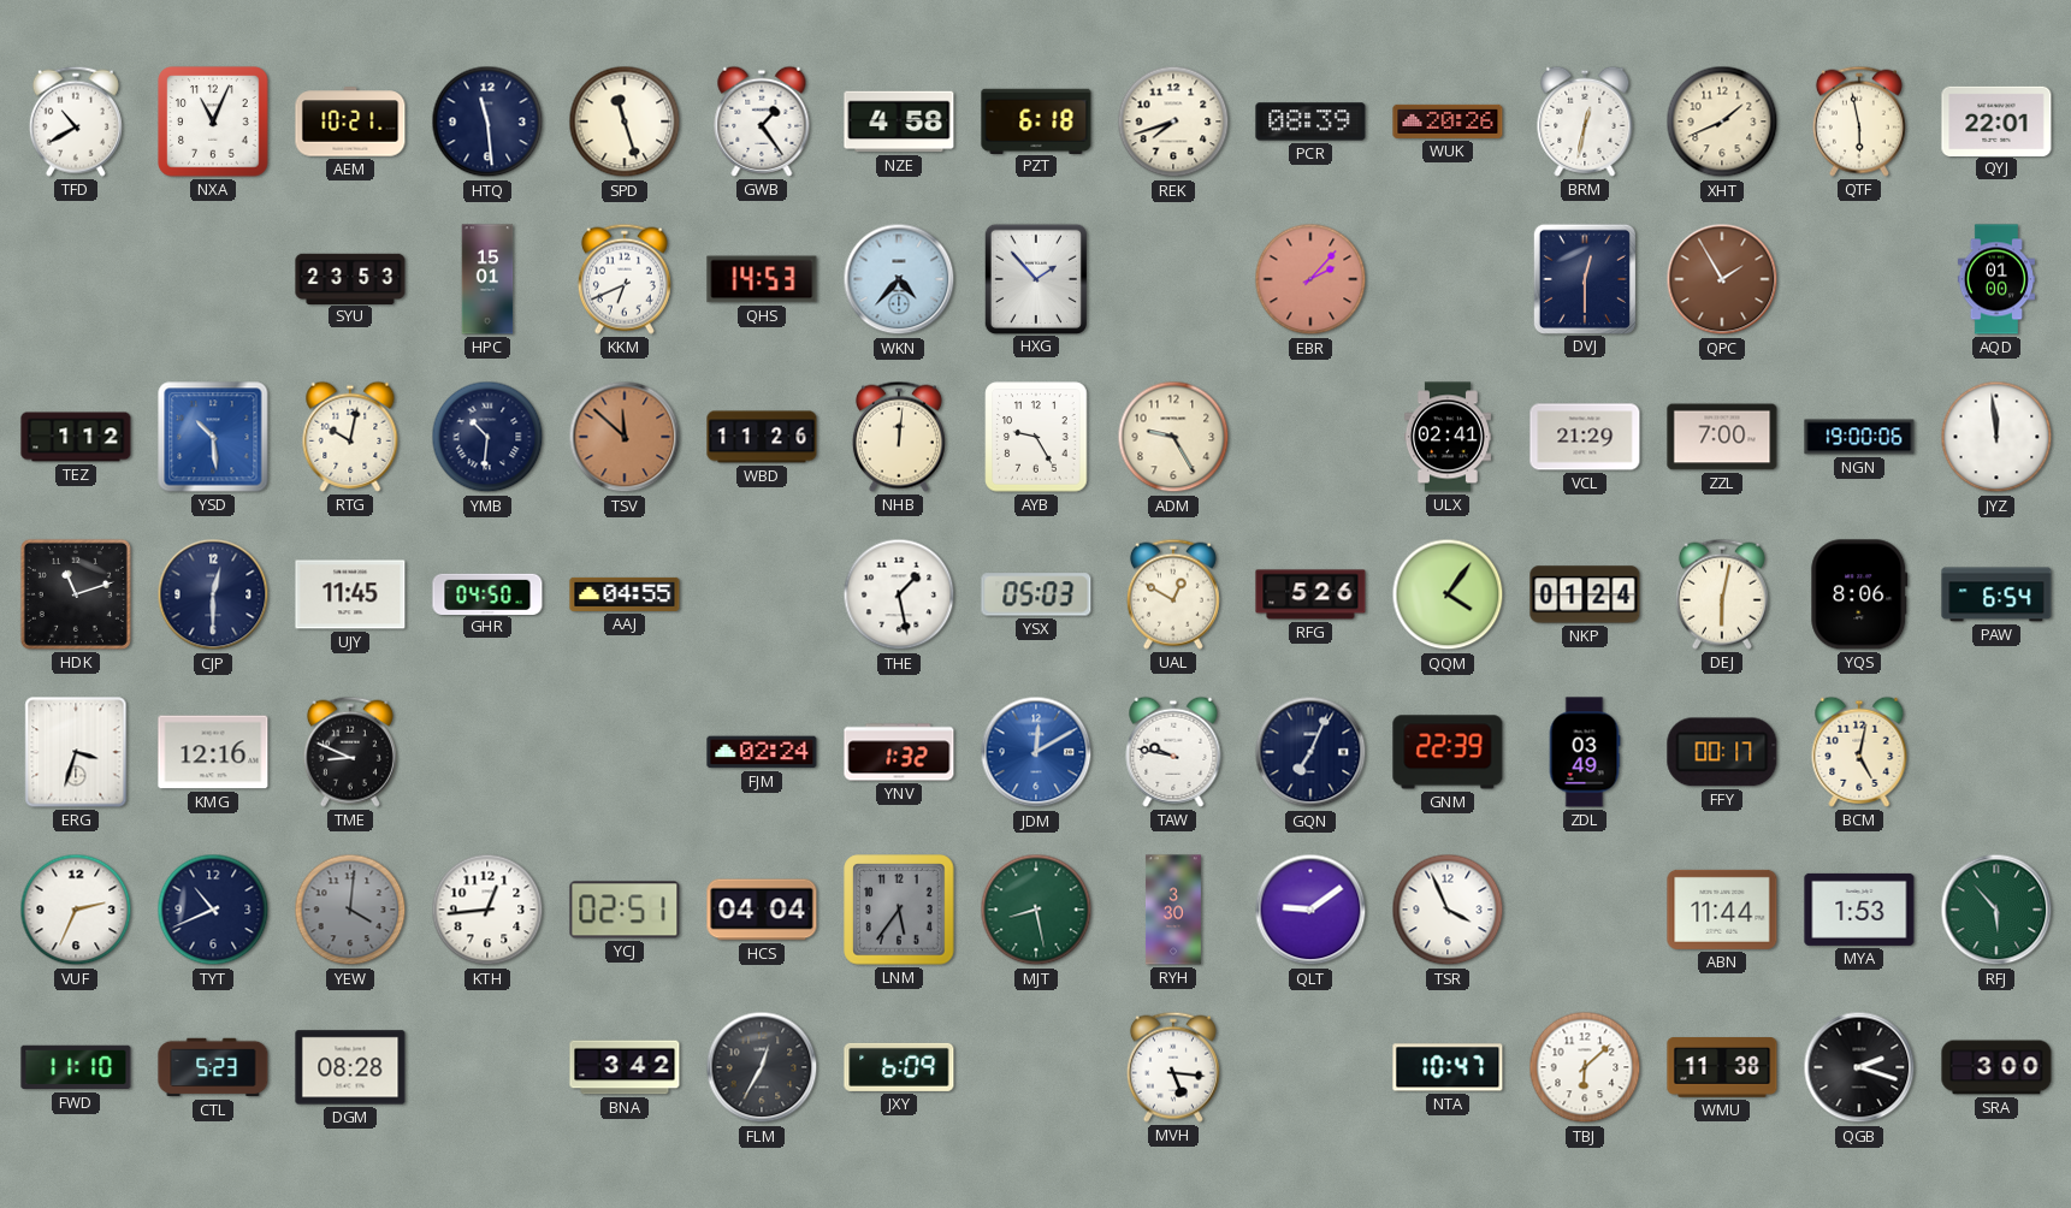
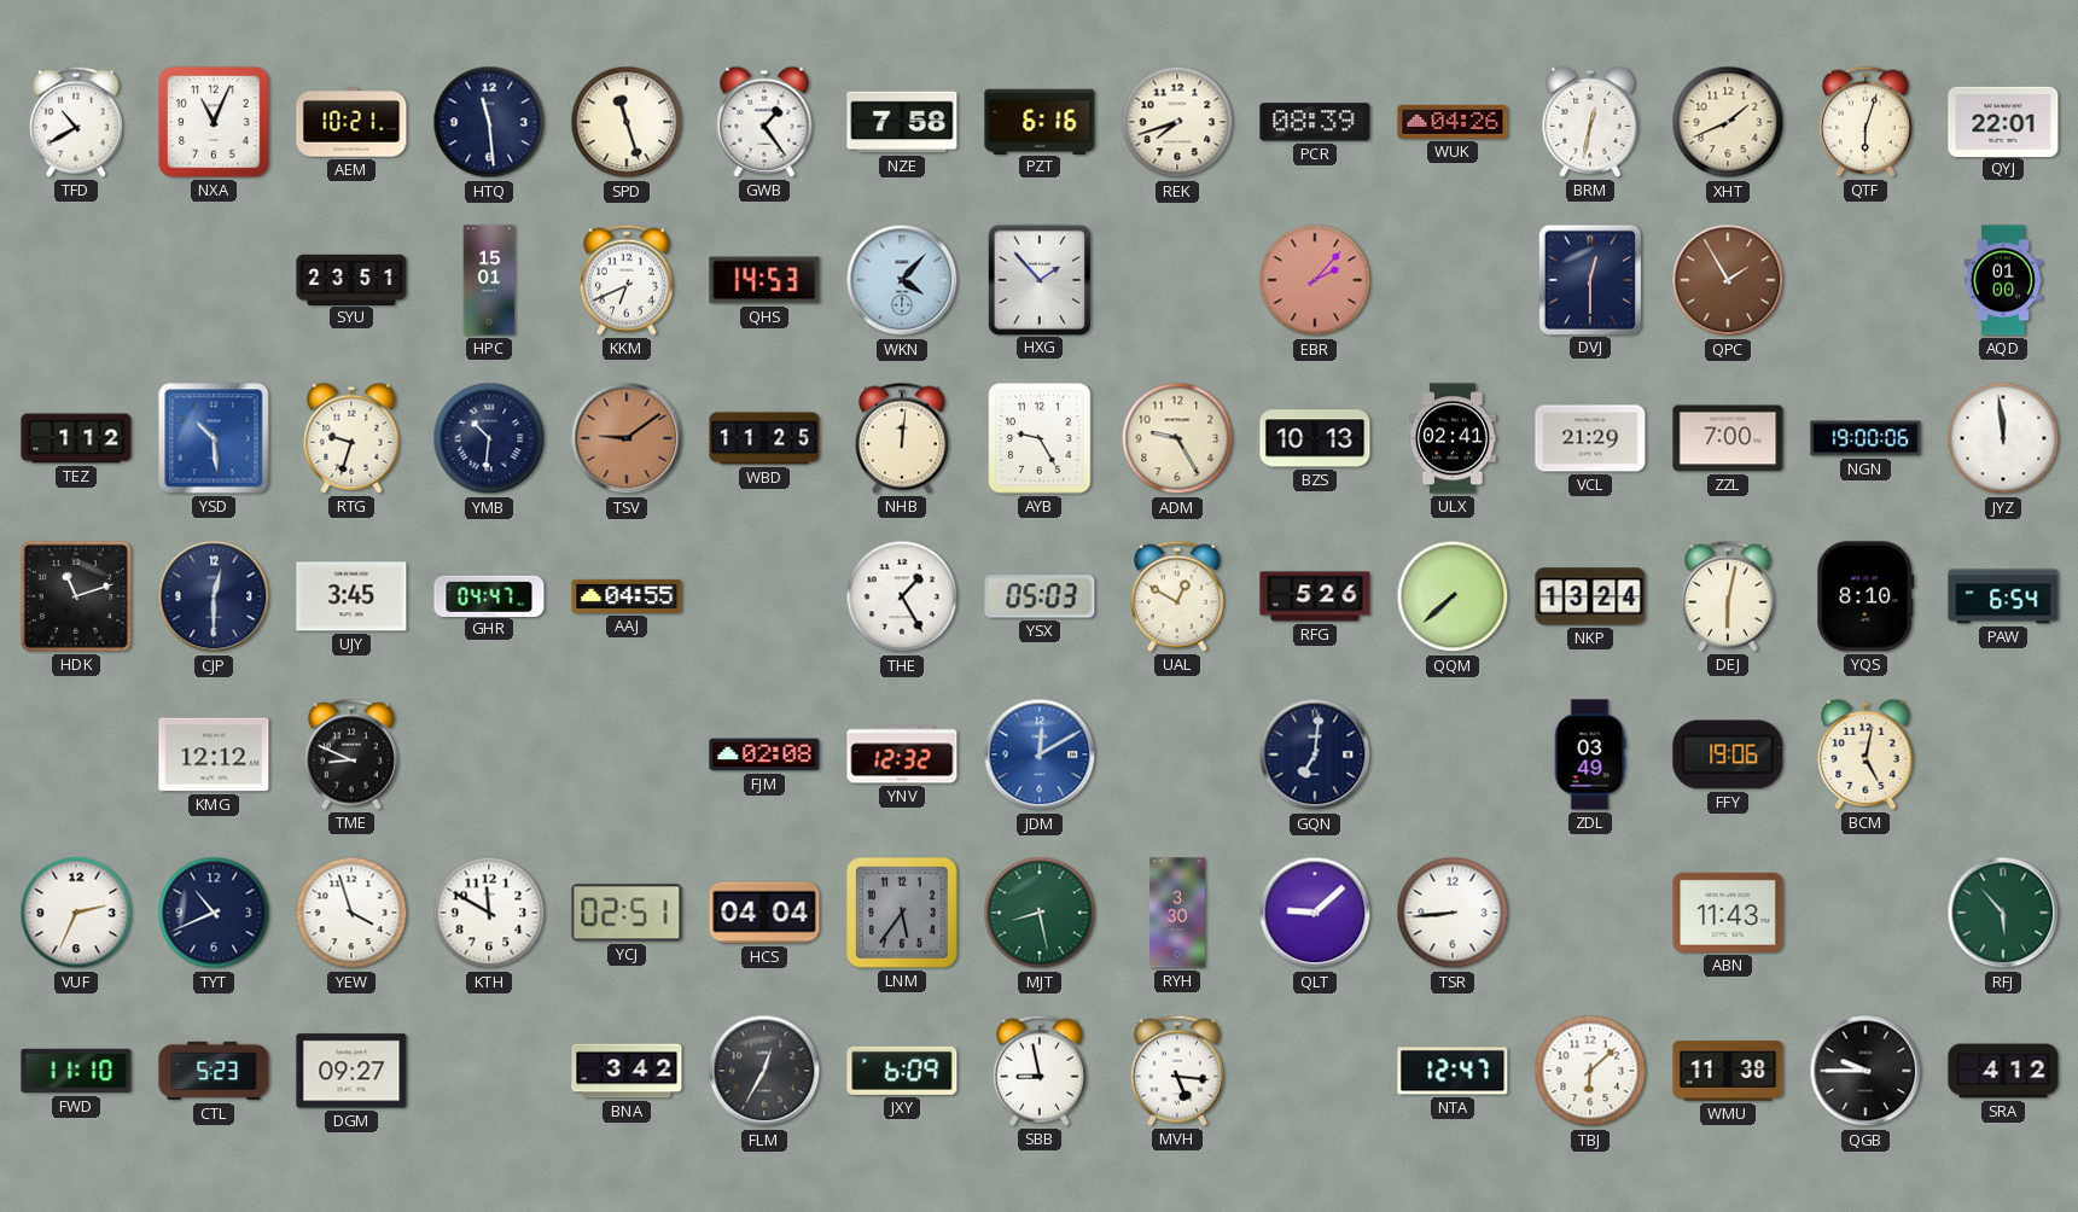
NZE: 4:58 -> 7:58 (902, 122)
PZT: 6:18 -> 6:16 (1040, 121)
WUK: 20:26 -> 04:26 (1453, 122)
QTF: 5:58 -> 6:03 (1865, 122)
SYU: 23:53 -> 23:51 (351, 279)
WKN: 4:37 -> 4:07 (902, 280)
RTG: 10:02 -> 9:33 (351, 438)
TSV: 11:52 -> 9:09 (627, 438)
WBD: 11:26 -> 11:25 (764, 438)
BZS: none -> 10:13 (1315, 438)
UJY: 11:45 -> 3:45 (351, 596)
GHR: 04:50 -> 04:47 (489, 595)
THE: 1:28 -> 1:25 (902, 596)
QQM: 4:06 -> 7:38 (1453, 596)
NKP: 01:24 -> 13:24 (1590, 596)
YQS: 8:06 -> 8:10 (1865, 596)
ERG: 3:33 -> none (76, 752)
KMG: 12:16 -> 12:12 (214, 754)
FJM: 02:24 -> 02:08 (764, 754)
YNV: 1:32 -> 12:32 (902, 754)
TAW: 9:47 -> none (1173, 752)
GQN: 7:04 -> 7:01 (1315, 754)
GNM: 22:39 -> none (1448, 752)
FFY: 00:17 -> 19:06 (1728, 754)
YEW: 4:01 -> 3:57 (351, 913)
YEW dial: grey -> white (351, 913)
KTH: 12:44 -> 11:50 (489, 913)
QLT: 9:09 -> 9:08 (1315, 913)
TSR: 3:56 -> 8:44 (1453, 913)
ABN: 11:44 -> 11:43 (1728, 913)
MYA: 1:53 -> none (1859, 910)
DGM: 08:28 -> 09:27 (351, 1071)
SBB: none -> 8:58 (1040, 1071)
NTA: 10:47 -> 12:47 (1453, 1071)
QGB: 2:18 -> 9:45 (1865, 1071)
SRA: 3:00 -> 4:12 (2003, 1071)
